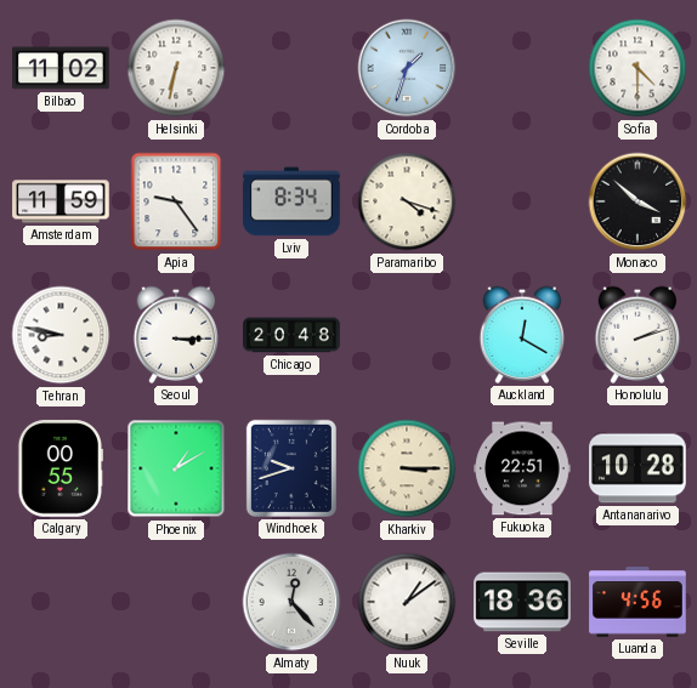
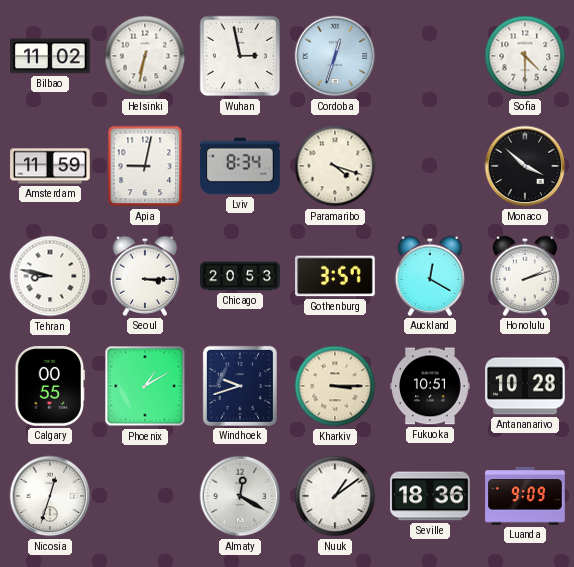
Wuhan: none -> 2:58 (240, 56)
Cordoba: 1:33 -> 12:33 (335, 56)
Apia: 9:24 -> 9:02 (145, 166)
Chicago: 20:48 -> 20:53 (240, 276)
Gothenburg: none -> 3:57 (335, 276)
Fukuoka: 22:51 -> 10:51 (430, 386)
Nicosia: none -> 12:33 (50, 496)
Almaty: 12:23 -> 12:20 (240, 496)
Luanda: 4:56 -> 9:09 (525, 496)
